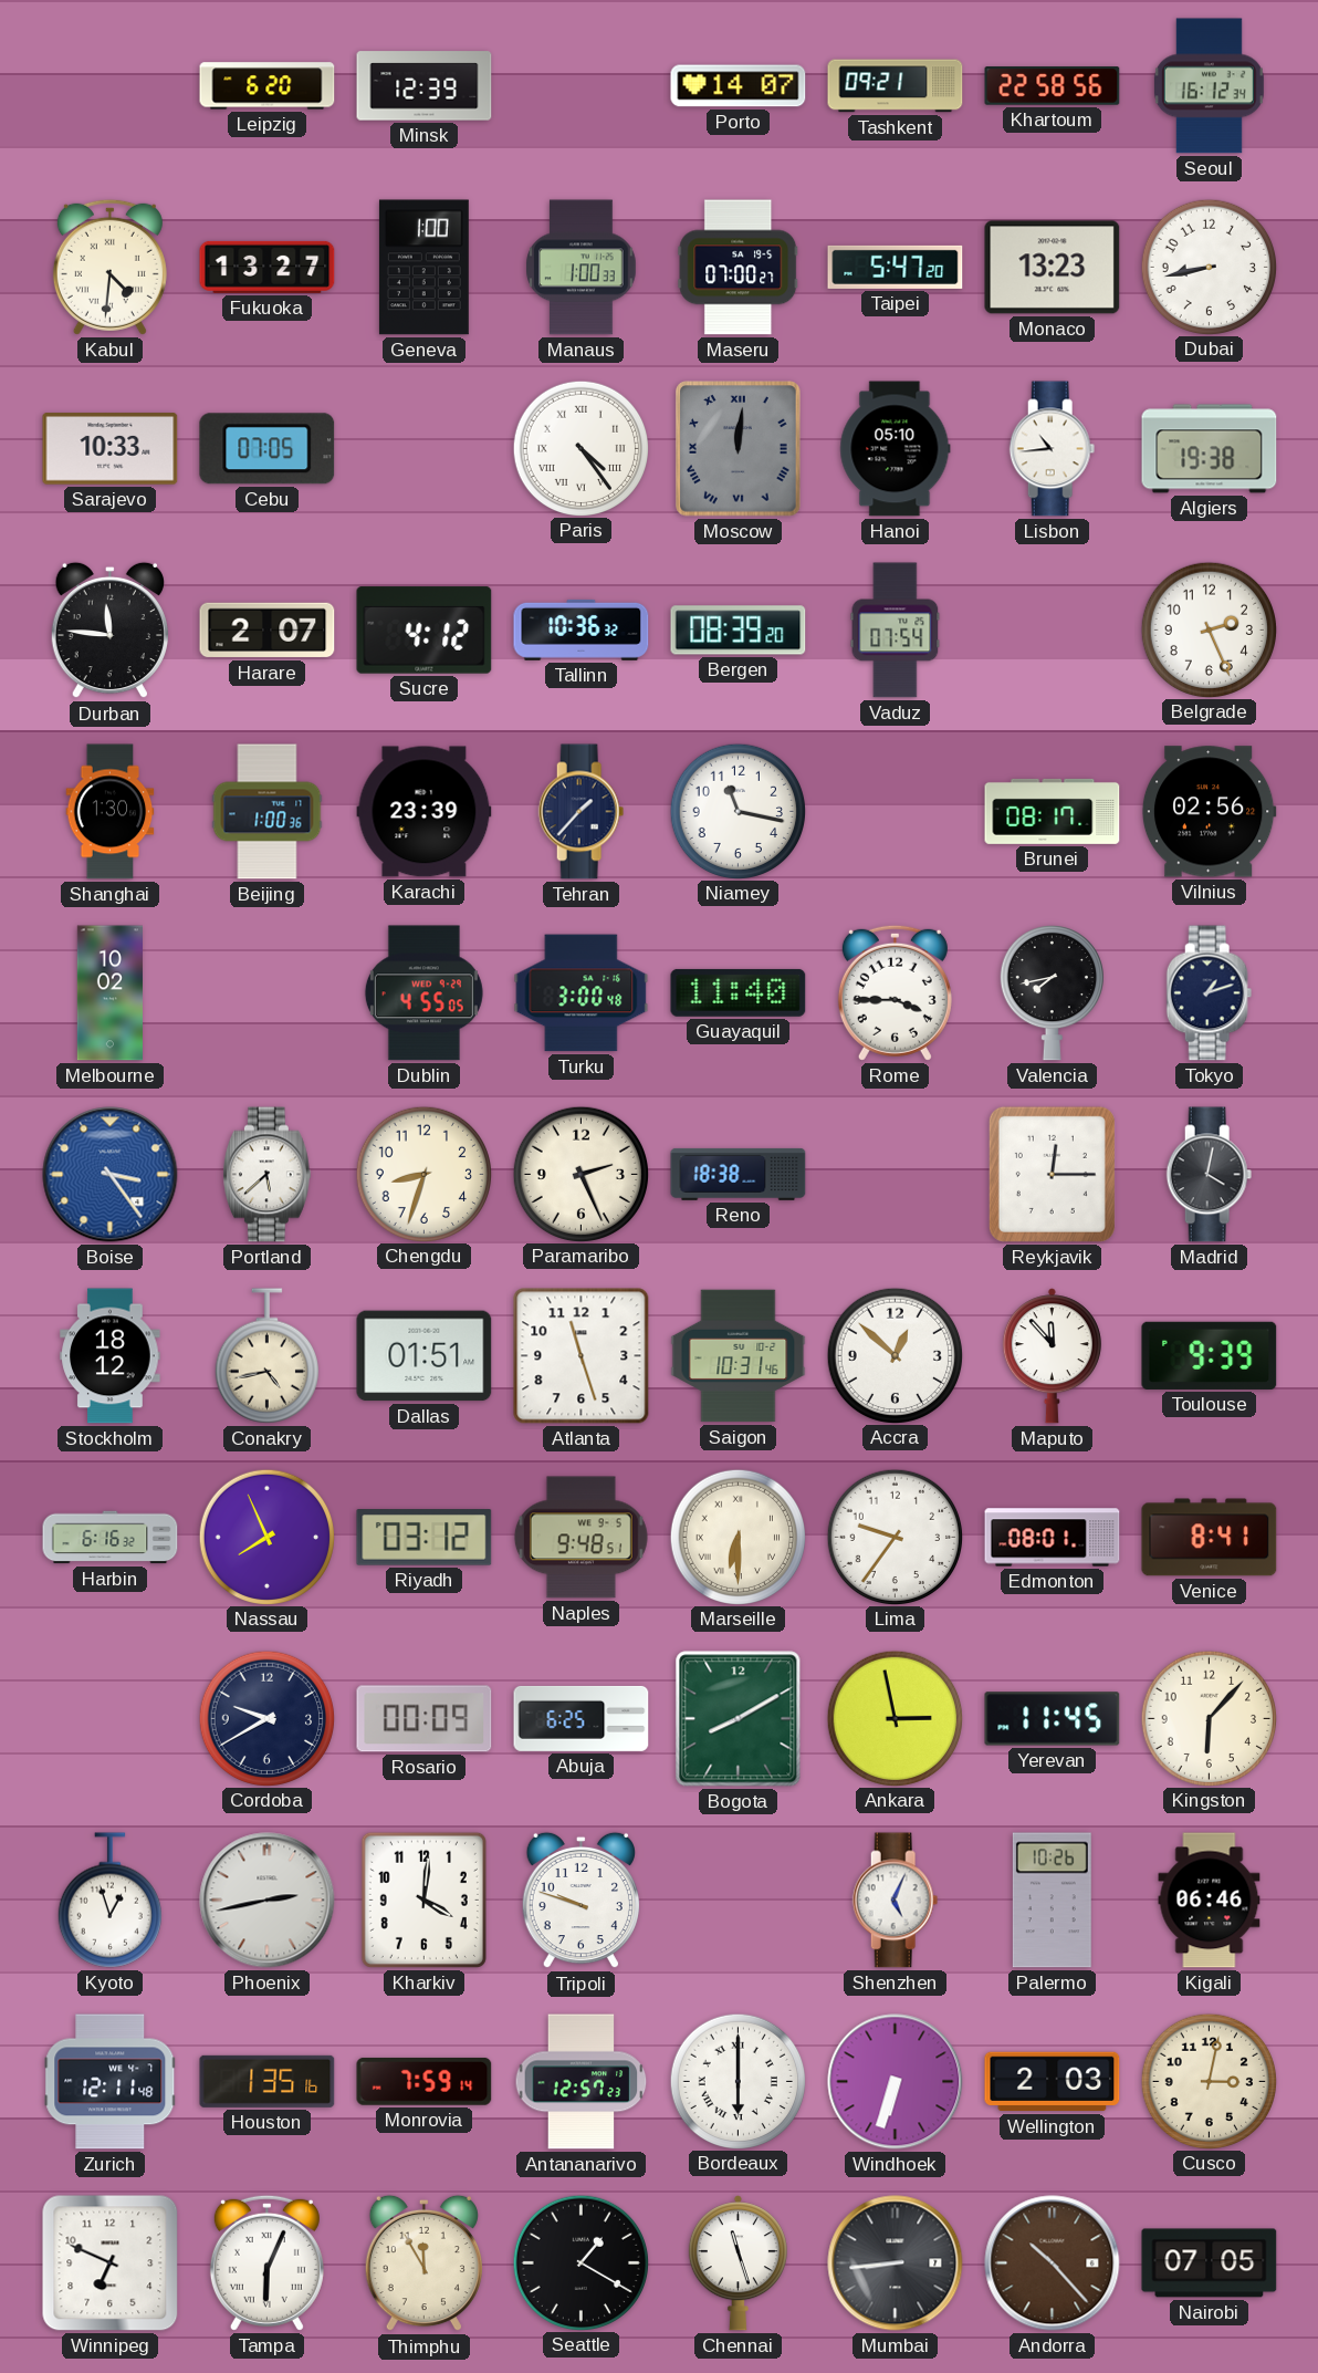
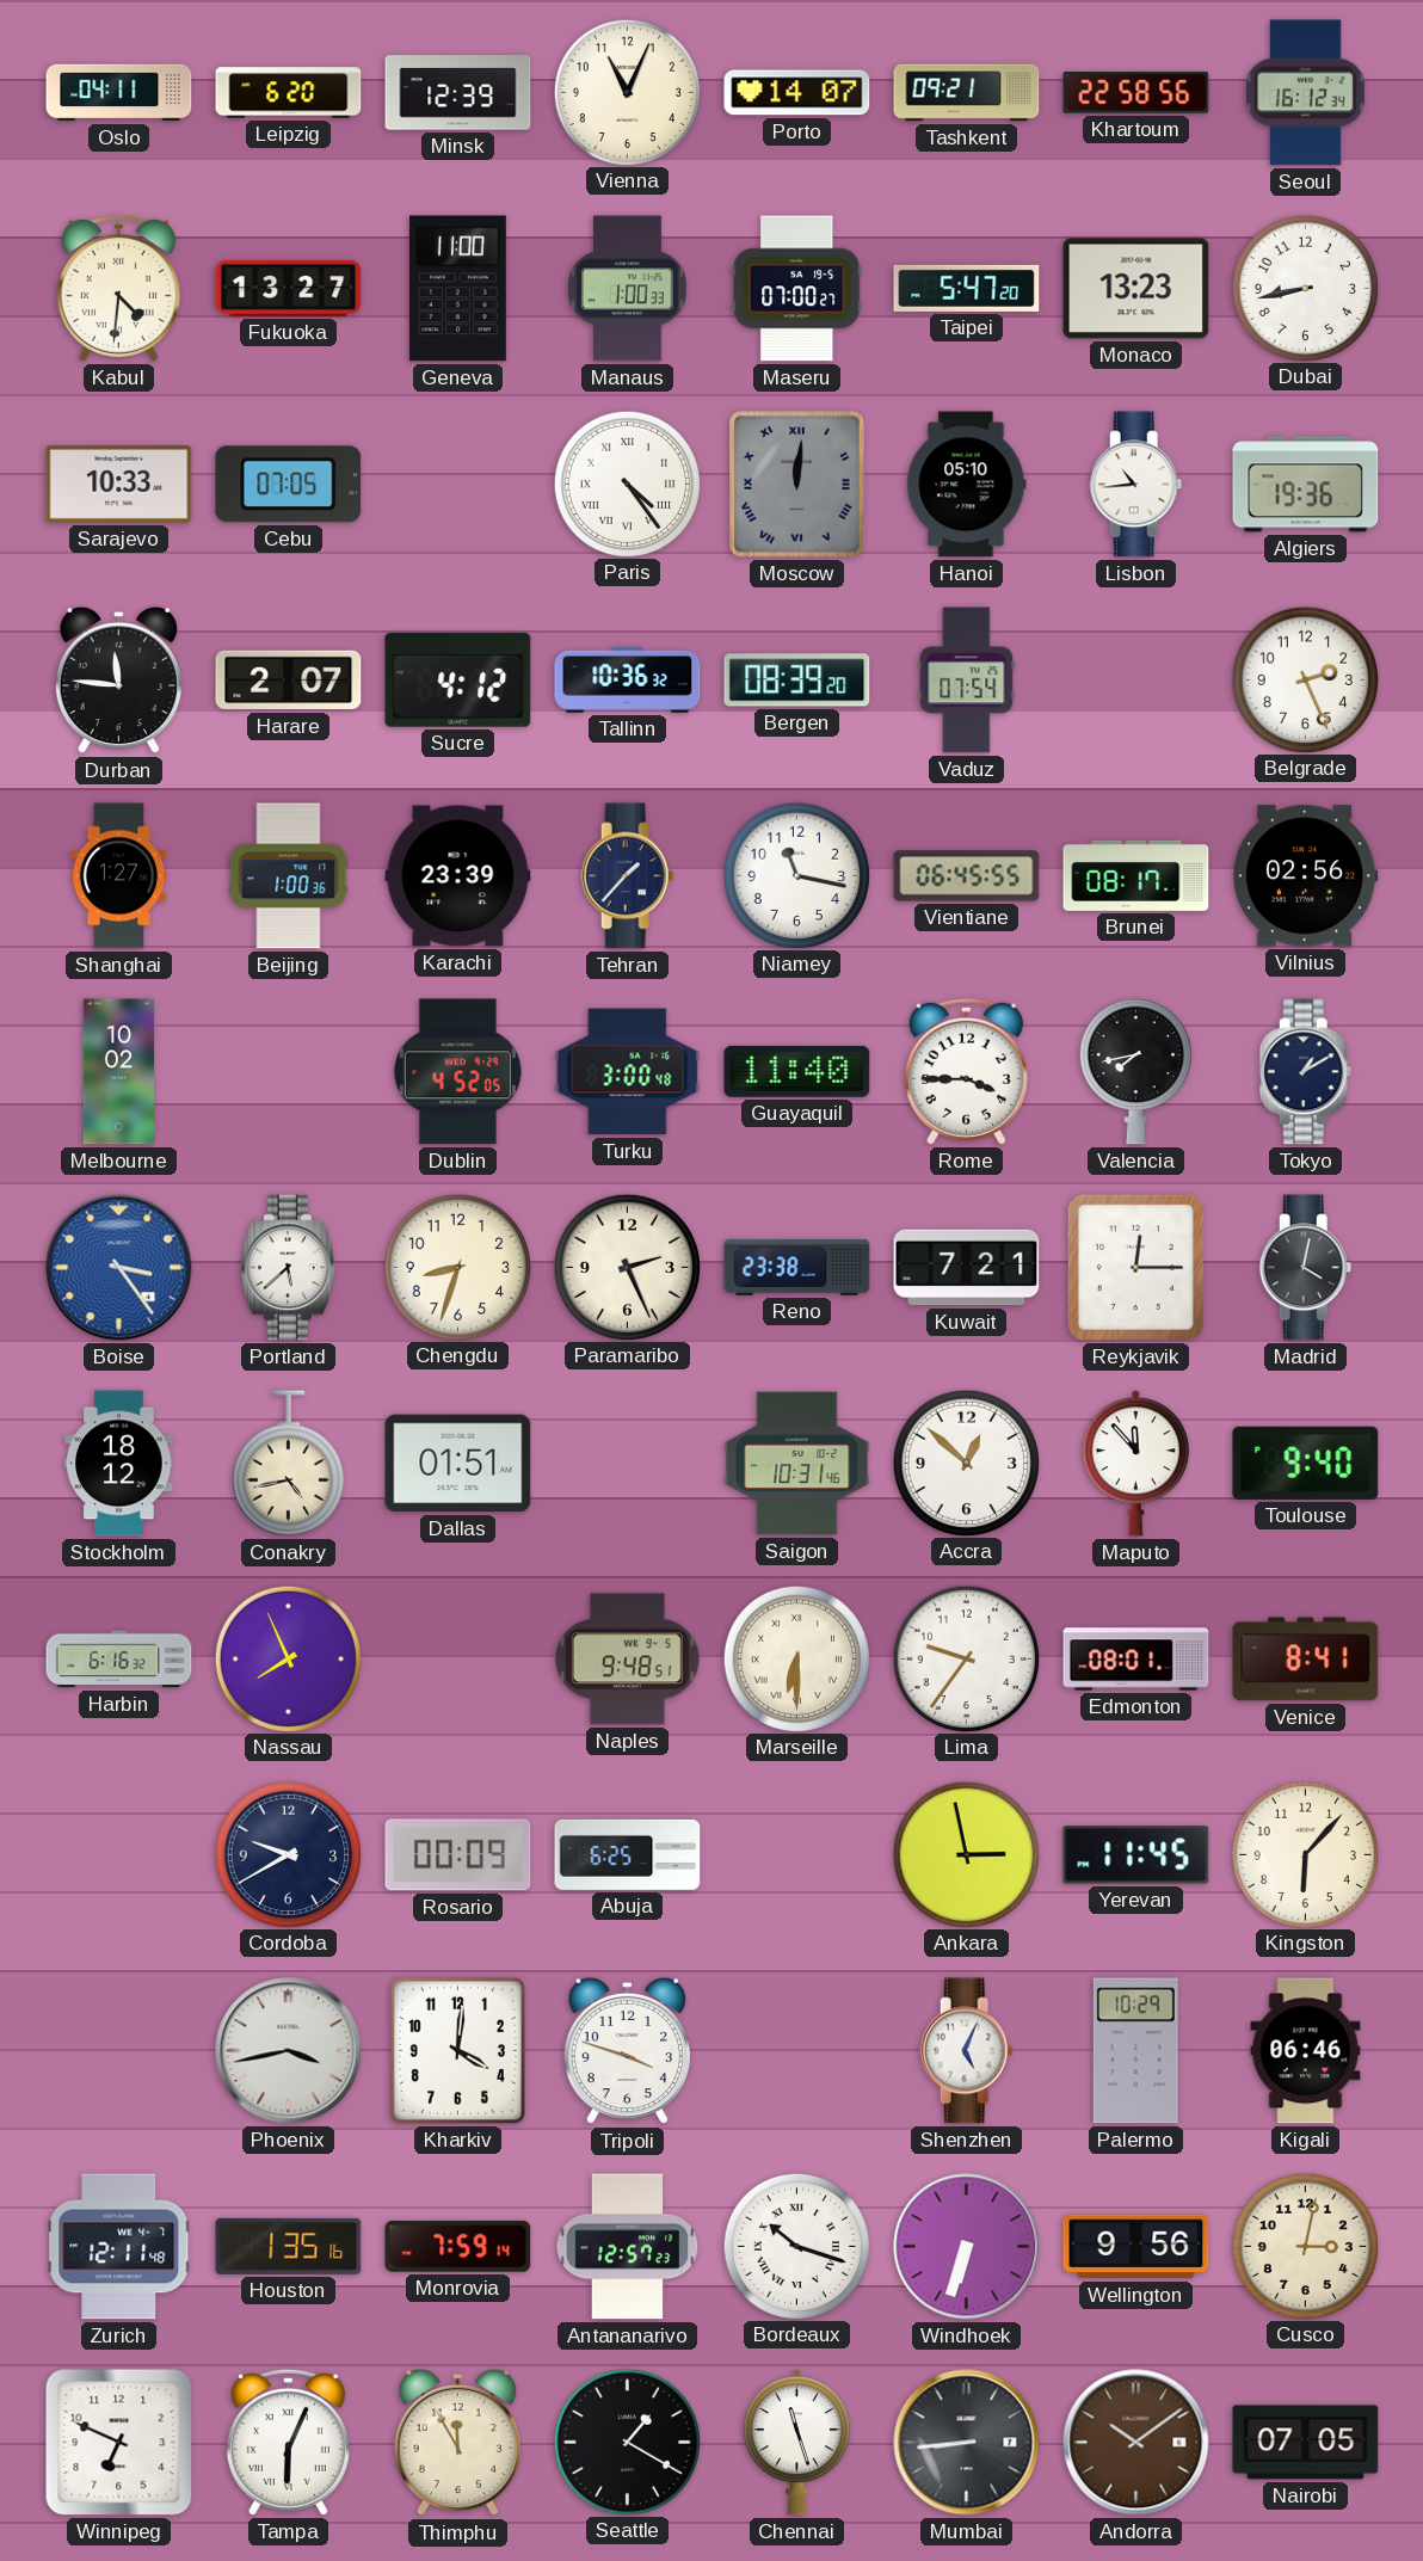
Oslo: none -> 04:11 (119, 93)
Vienna: none -> 11:04 (627, 92)
Geneva: 1:00 -> 11:00 (457, 289)
Algiers: 19:38 -> 19:36 (1306, 485)
Shanghai: 1:30 -> 1:27 (119, 876)
Vientiane: none -> 06:45 (967, 876)
Dublin: 4:55 -> 4:52 (457, 1072)
Tokyo: 1:12 -> 1:10 (1306, 1072)
Reno: 18:38 -> 23:38 (797, 1267)
Kuwait: none -> 7:21 (967, 1268)
Atlanta: 11:27 -> none (582, 1356)
Toulouse: 9:39 -> 9:40 (1306, 1463)
Riyadh: 03:12 -> none (425, 1538)
Bogota: 8:10 -> none (739, 1719)
Kyoto: 12:57 -> none (109, 1901)
Phoenix: 2:43 -> 3:43 (289, 2051)
Tripoli: 9:48 -> 3:48 (627, 2051)
Palermo: 10:26 -> 10:29 (1135, 2051)
Bordeaux: 6:00 -> 10:18 (796, 2246)
Wellington: 2:03 -> 9:56 (1136, 2247)
Andorra: 10:23 -> 10:09 (1136, 2443)
